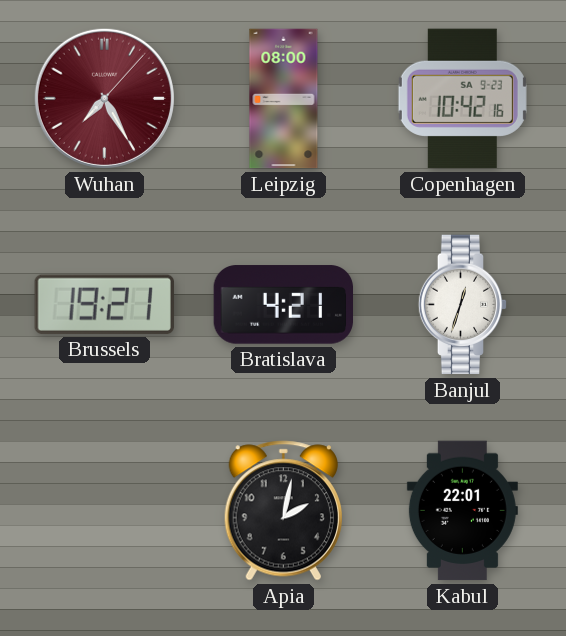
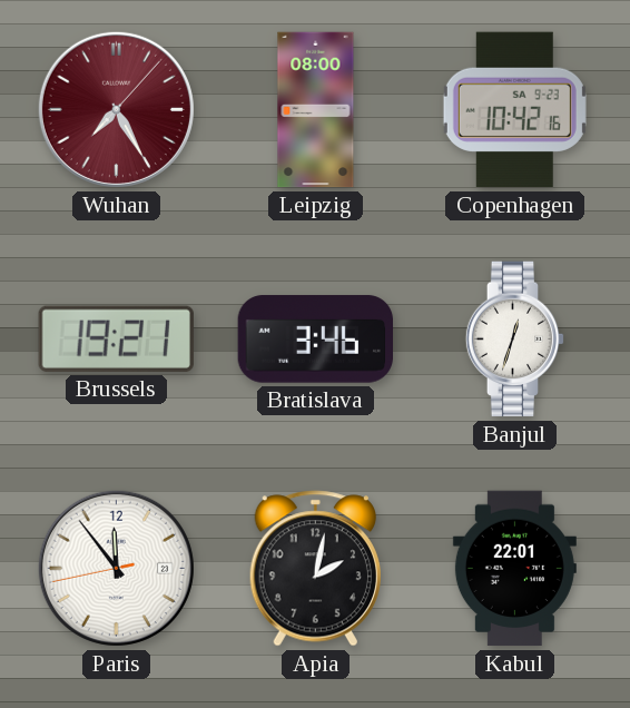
Bratislava: 4:21 -> 3:46 (315, 340)
Paris: none -> 11:53 (116, 568)
